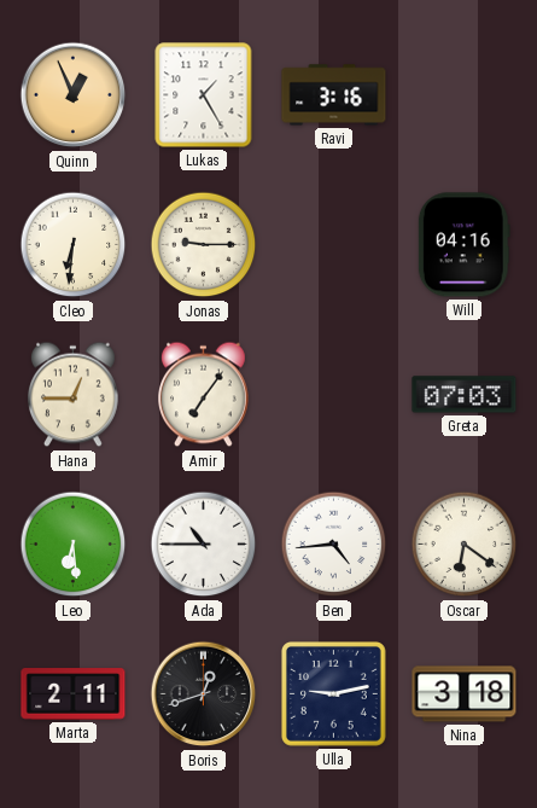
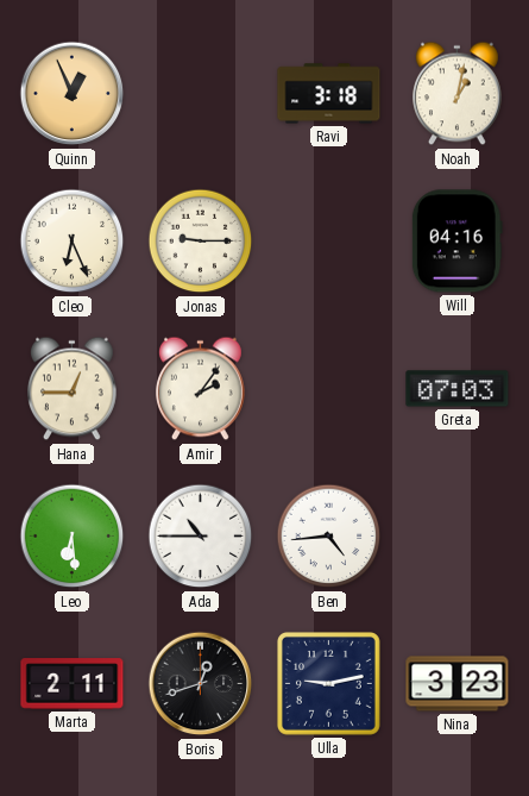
Lukas: 1:25 -> none (204, 95)
Ravi: 3:16 -> 3:18 (329, 94)
Noah: none -> 1:02 (458, 94)
Cleo: 6:31 -> 6:26 (73, 242)
Amir: 7:06 -> 2:06 (201, 389)
Oscar: 6:21 -> none (465, 545)
Nina: 3:18 -> 3:23 (458, 684)
